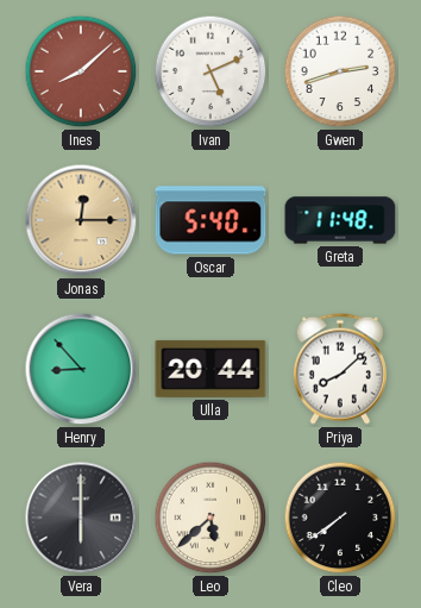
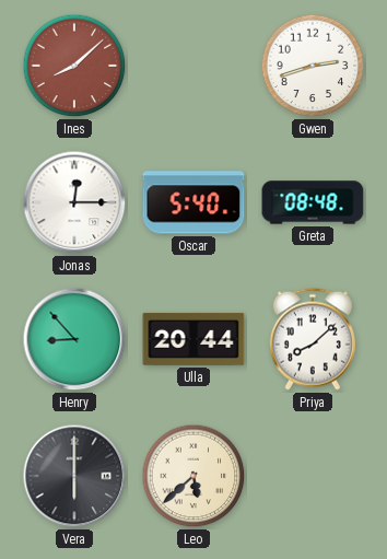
Ivan: 5:11 -> none (211, 71)
Jonas dial: champagne -> white (74, 202)
Greta: 11:48 -> 08:48 (313, 202)
Cleo: 7:39 -> none (340, 518)
